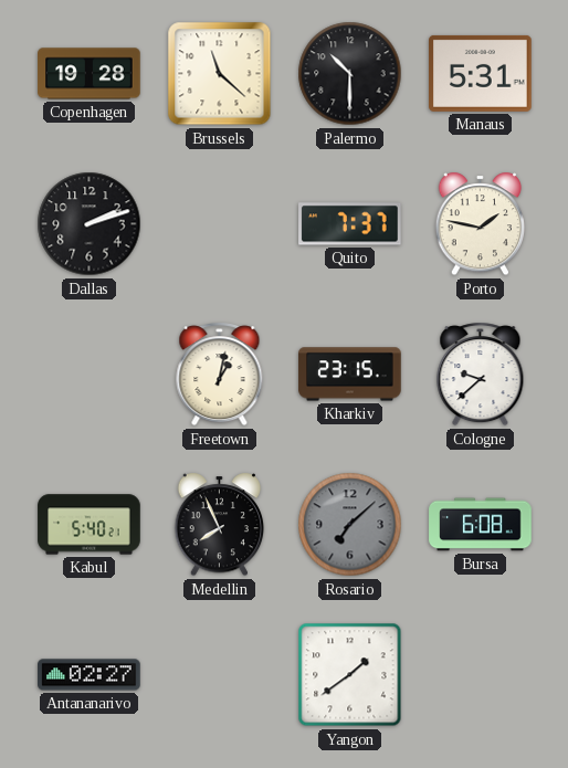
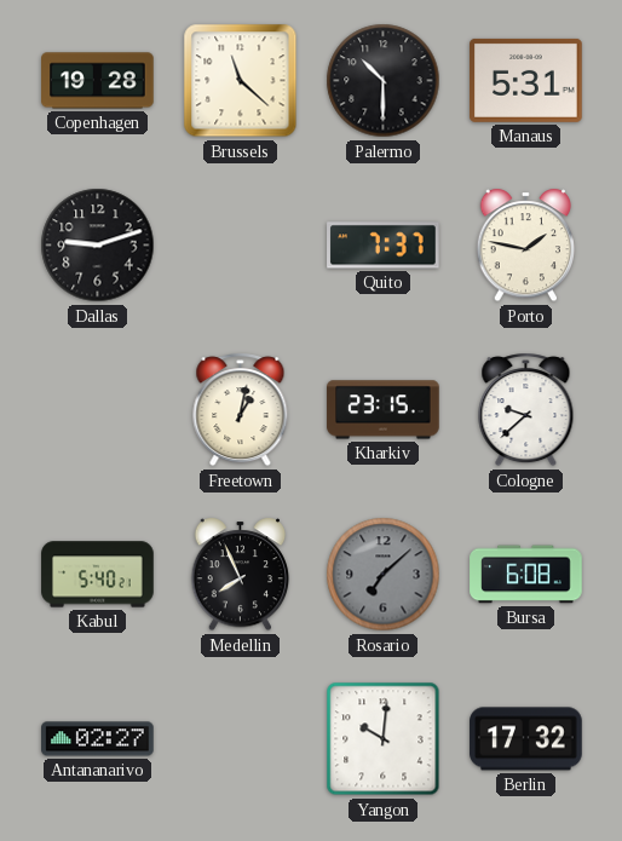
Dallas: 2:12 -> 9:12 (98, 246)
Yangon: 1:39 -> 10:01 (384, 739)
Berlin: none -> 17:32 (526, 739)
